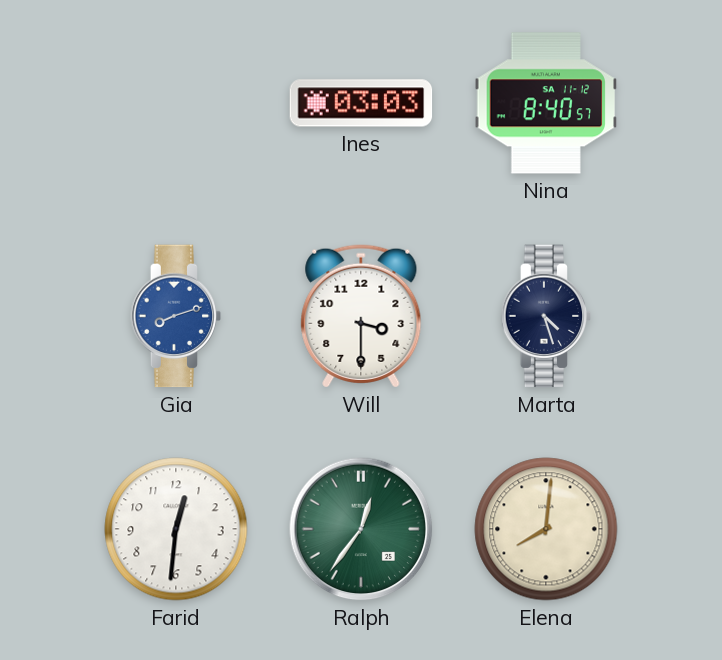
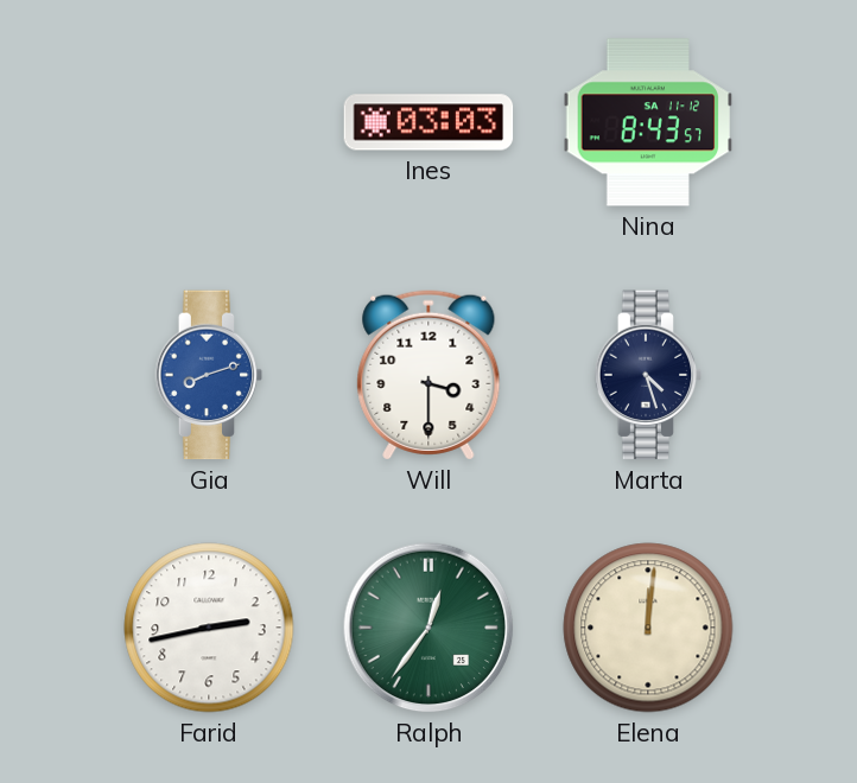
Nina: 8:40 -> 8:43 (648, 122)
Farid: 12:31 -> 2:43 (209, 628)
Elena: 8:01 -> 12:01 (648, 628)
